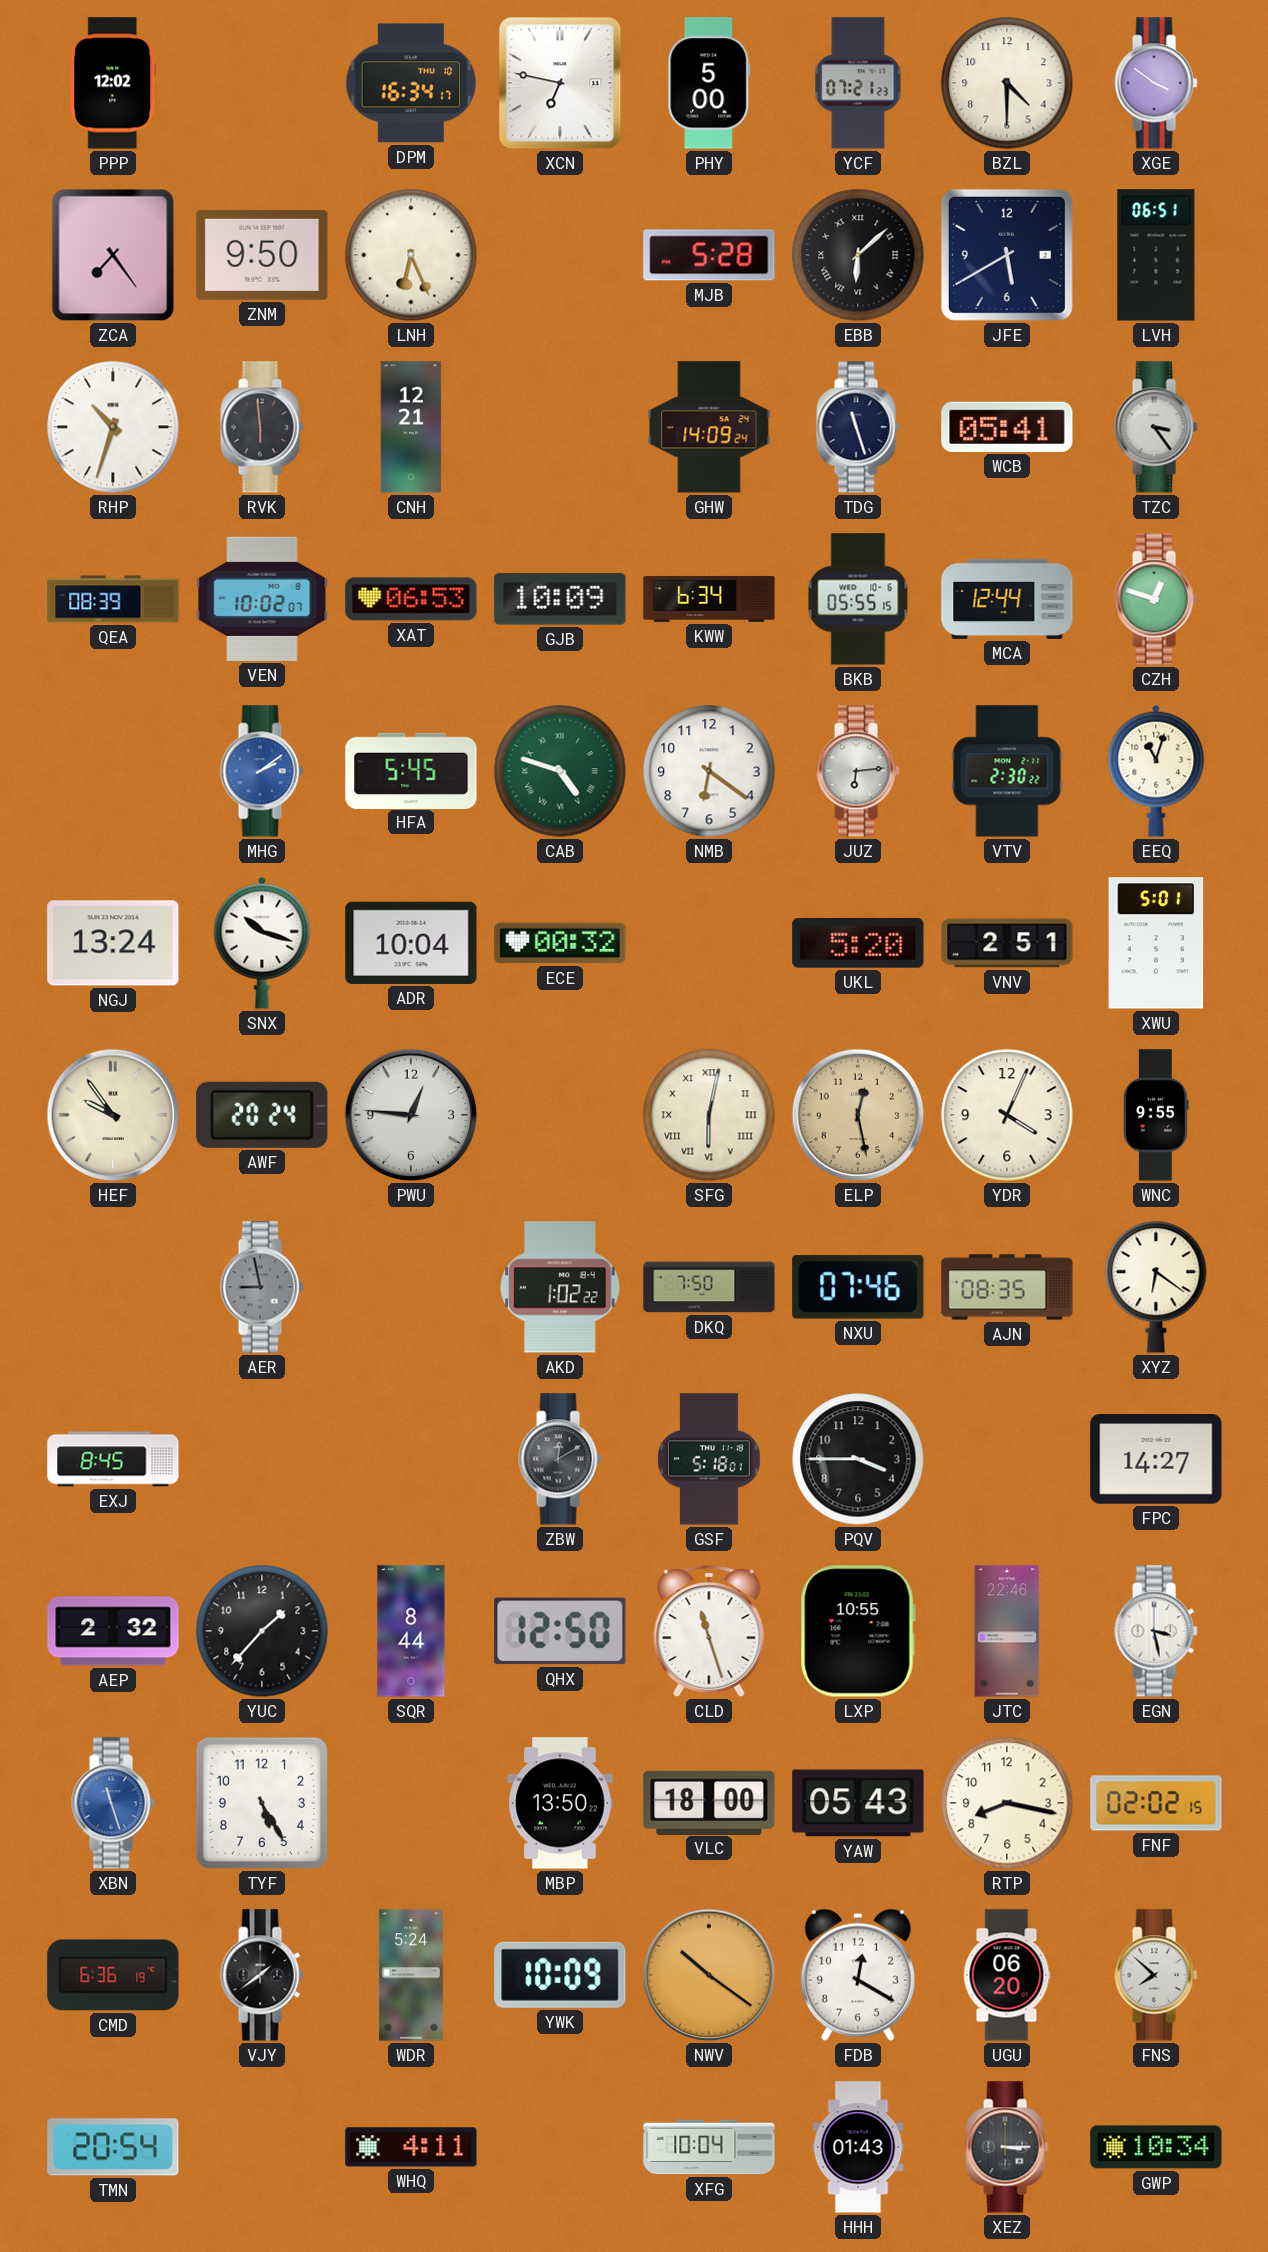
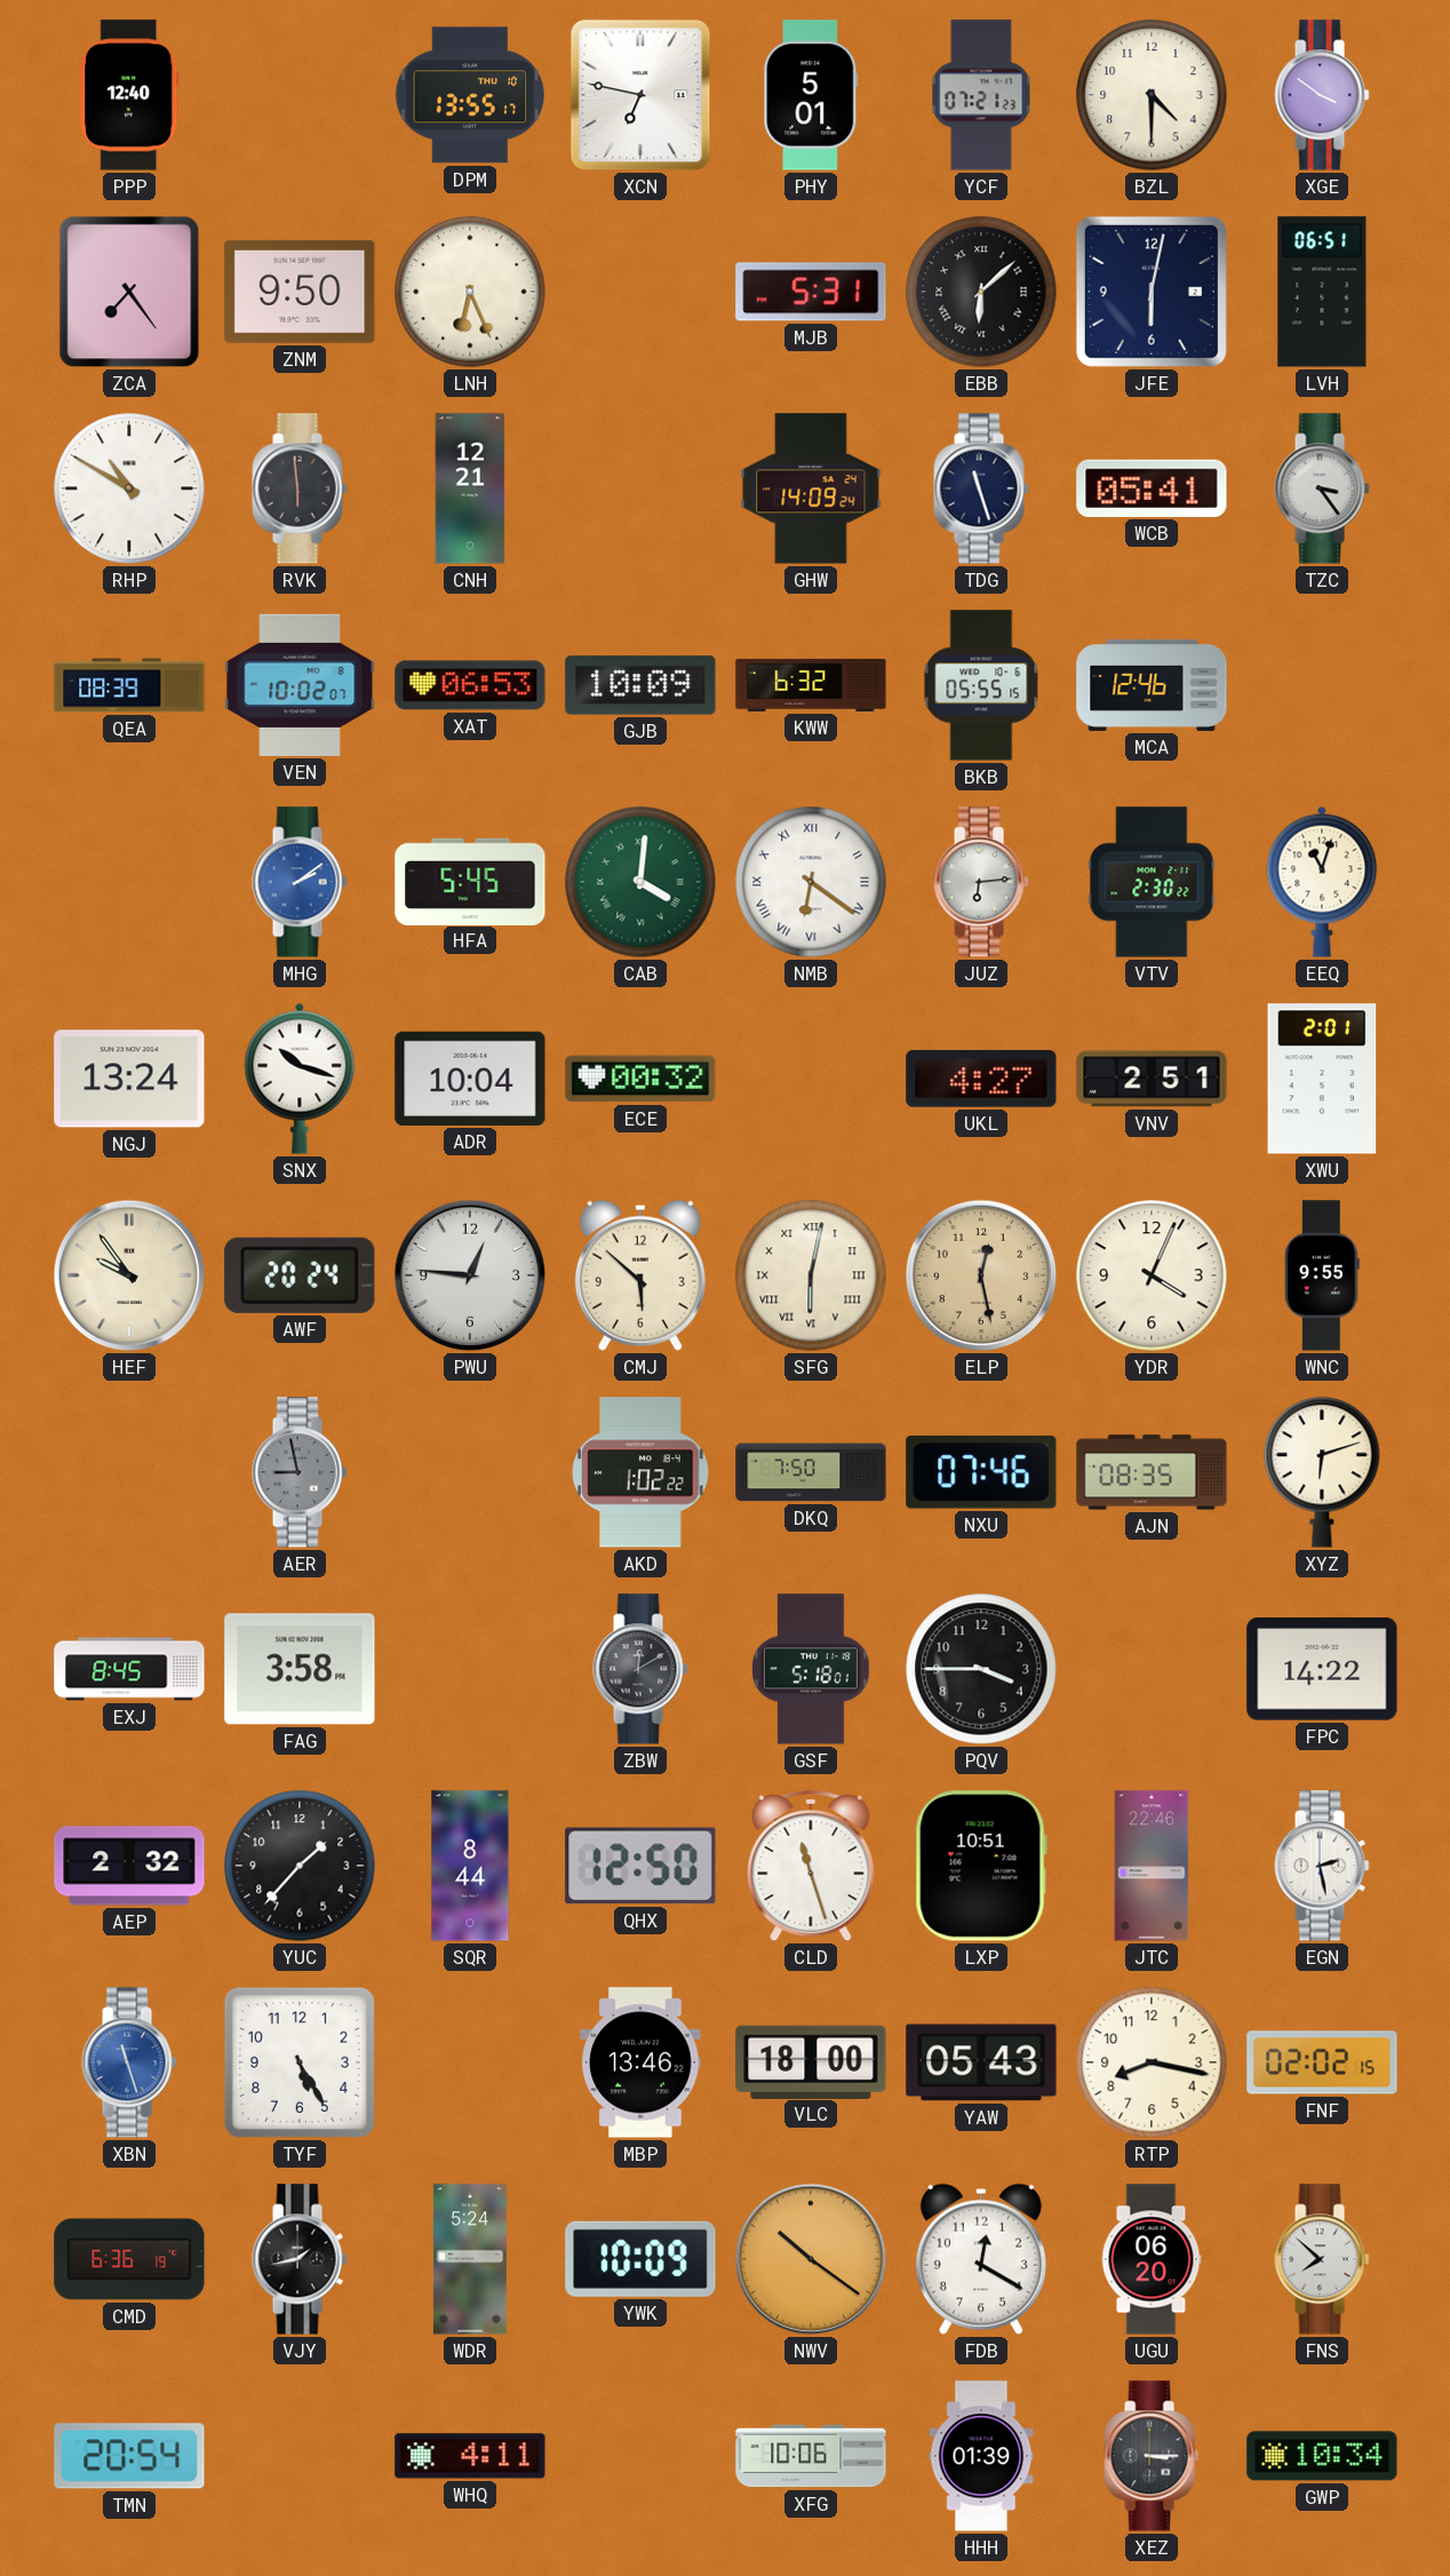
PPP: 12:02 -> 12:40 (129, 95)
DPM: 16:34 -> 13:55 (470, 95)
PHY: 5:00 -> 5:01 (811, 95)
MJB: 5:28 -> 5:31 (811, 292)
JFE: 5:40 -> 6:02 (1152, 292)
RHP: 10:33 -> 10:50 (129, 488)
KWW: 6:34 -> 6:32 (811, 685)
MCA: 12:44 -> 12:46 (1152, 685)
CZH: 12:48 -> none (1156, 599)
CAB: 4:48 -> 4:01 (640, 882)
NMB numerals: Arabic -> Roman (811, 882)
UKL: 5:20 -> 4:27 (981, 1079)
XWU: 5:01 -> 2:01 (1322, 1079)
CMJ: none -> 5:52 (640, 1275)
XYZ: 6:21 -> 6:12 (1322, 1472)
FAG: none -> 3:58 (300, 1669)
FPC: 14:27 -> 14:22 (1322, 1669)
LXP: 10:55 -> 10:51 (981, 1866)
EGN: 3:28 -> 2:28 (1322, 1866)
MBP: 13:50 -> 13:46 (640, 2062)
VJY: 1:39 -> 1:43 (300, 2259)
XFG: 10:04 -> 10:06 (811, 2456)
HHH: 01:43 -> 01:39 (981, 2456)
